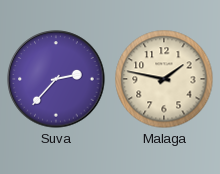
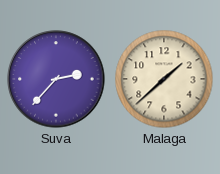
Malaga: 1:47 -> 1:38 (164, 79)
